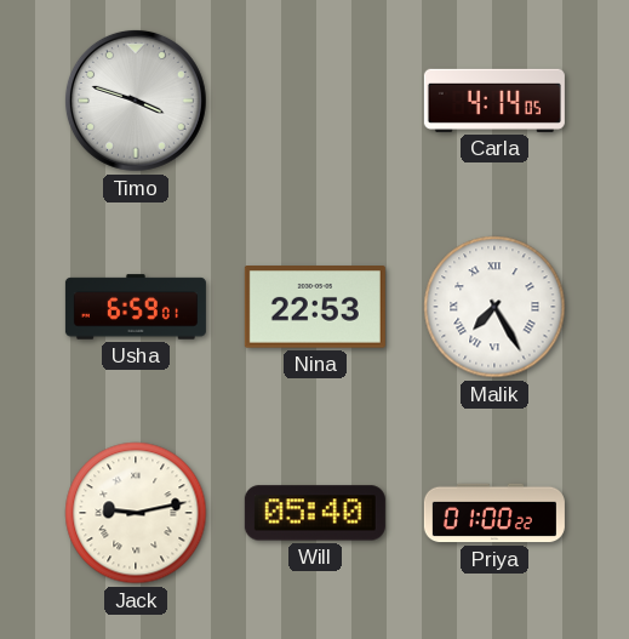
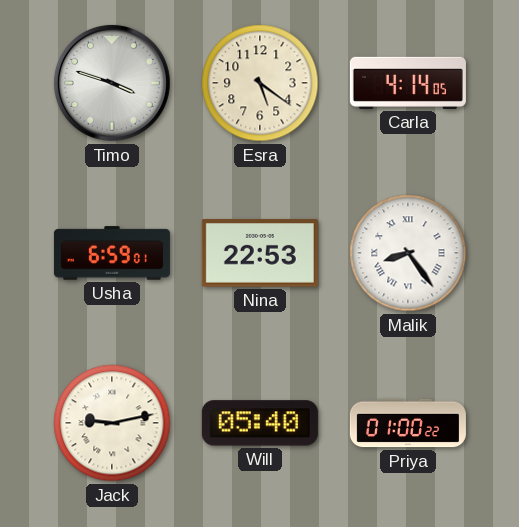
Esra: none -> 5:21 (260, 83)
Malik: 7:25 -> 8:24 (408, 253)
